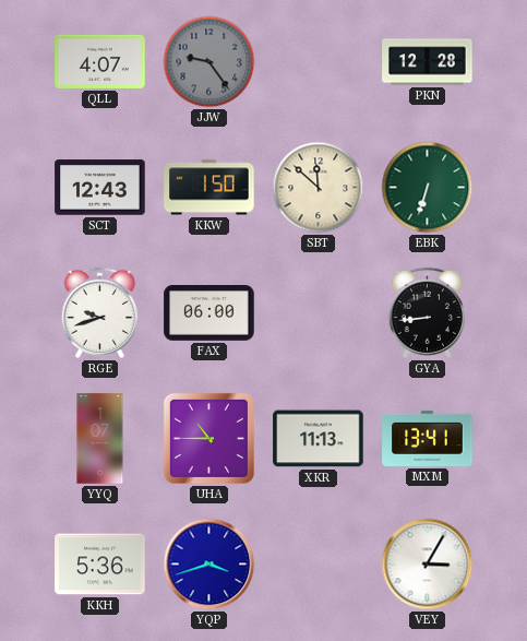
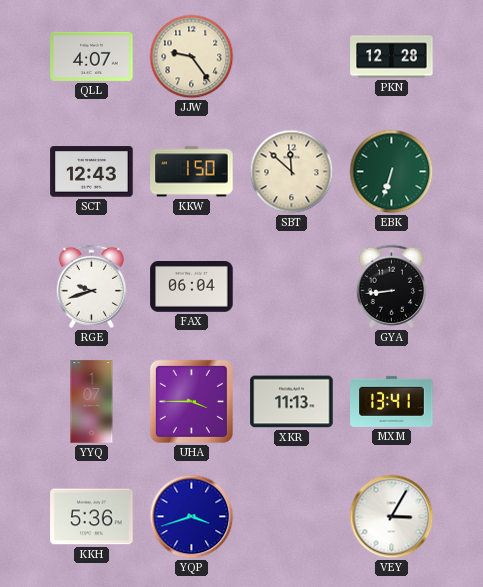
JJW dial: grey -> cream (192, 57)
FAX: 06:00 -> 06:04 (192, 287)
UHA: 10:45 -> 3:45 (191, 401)
